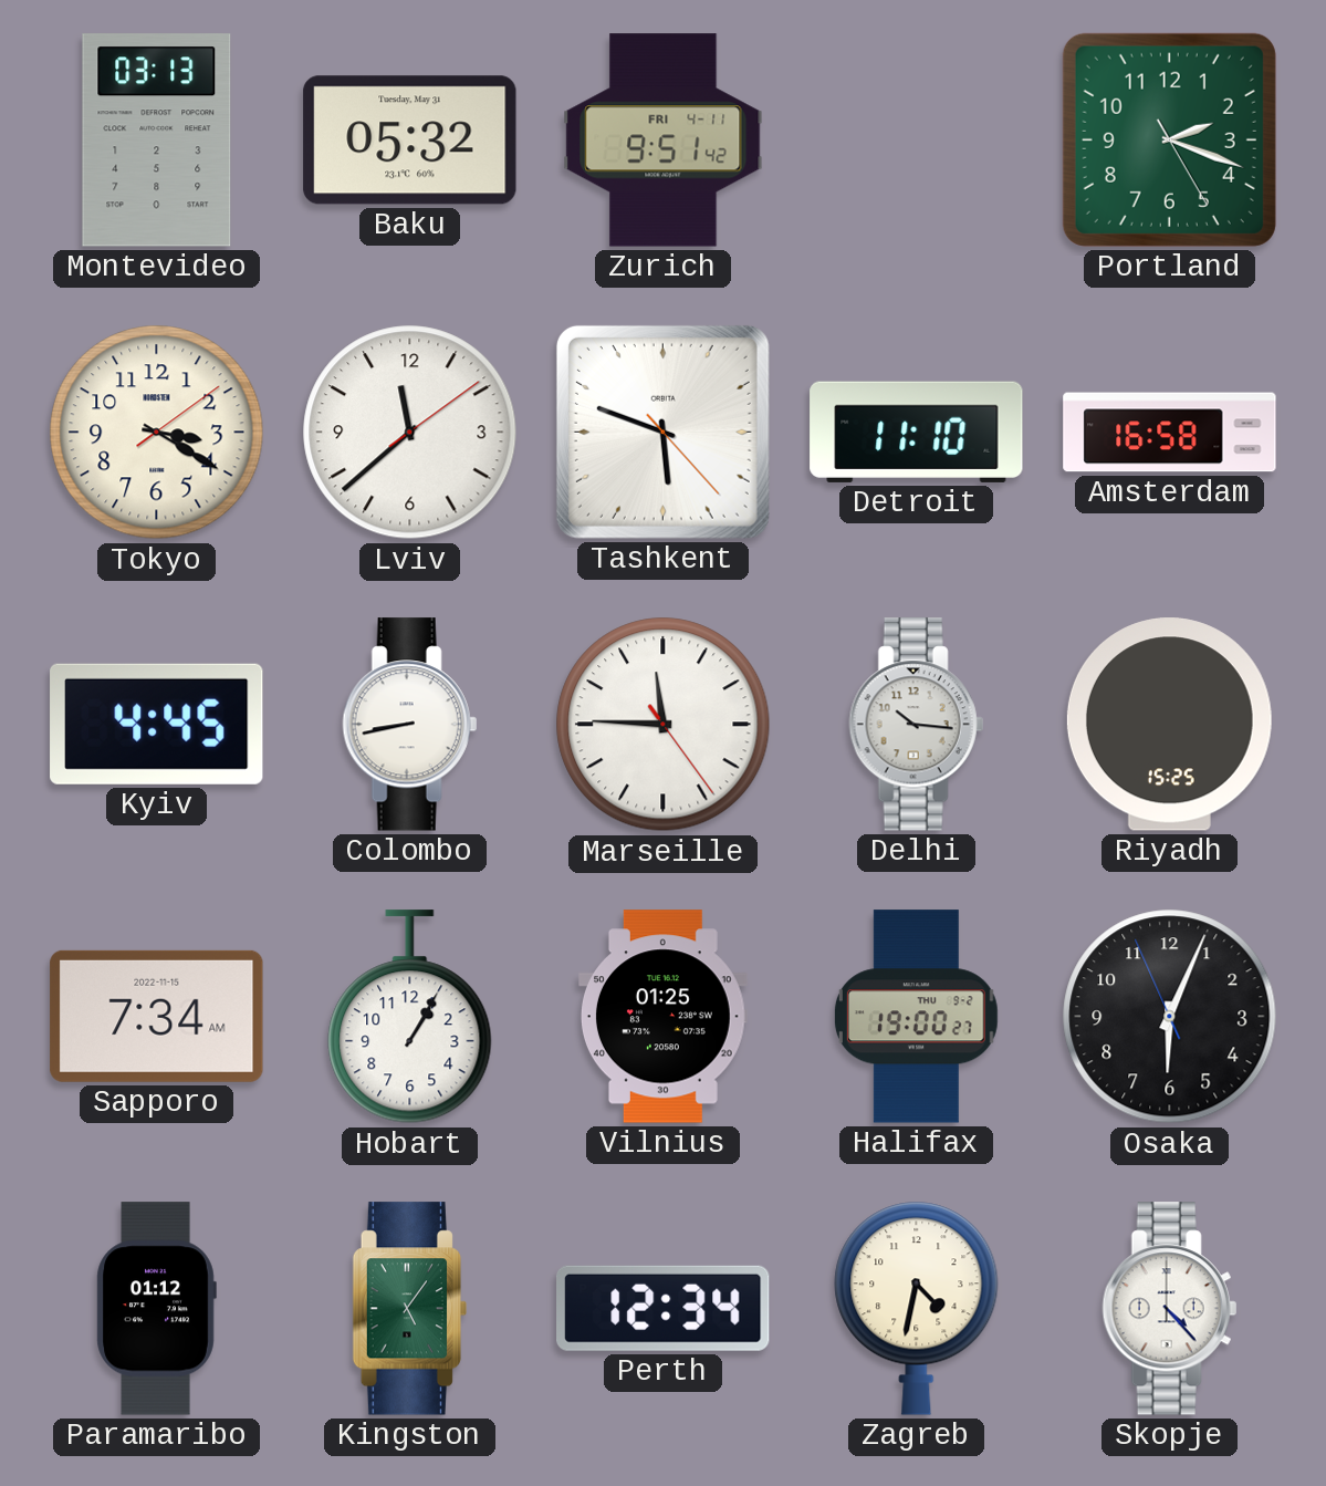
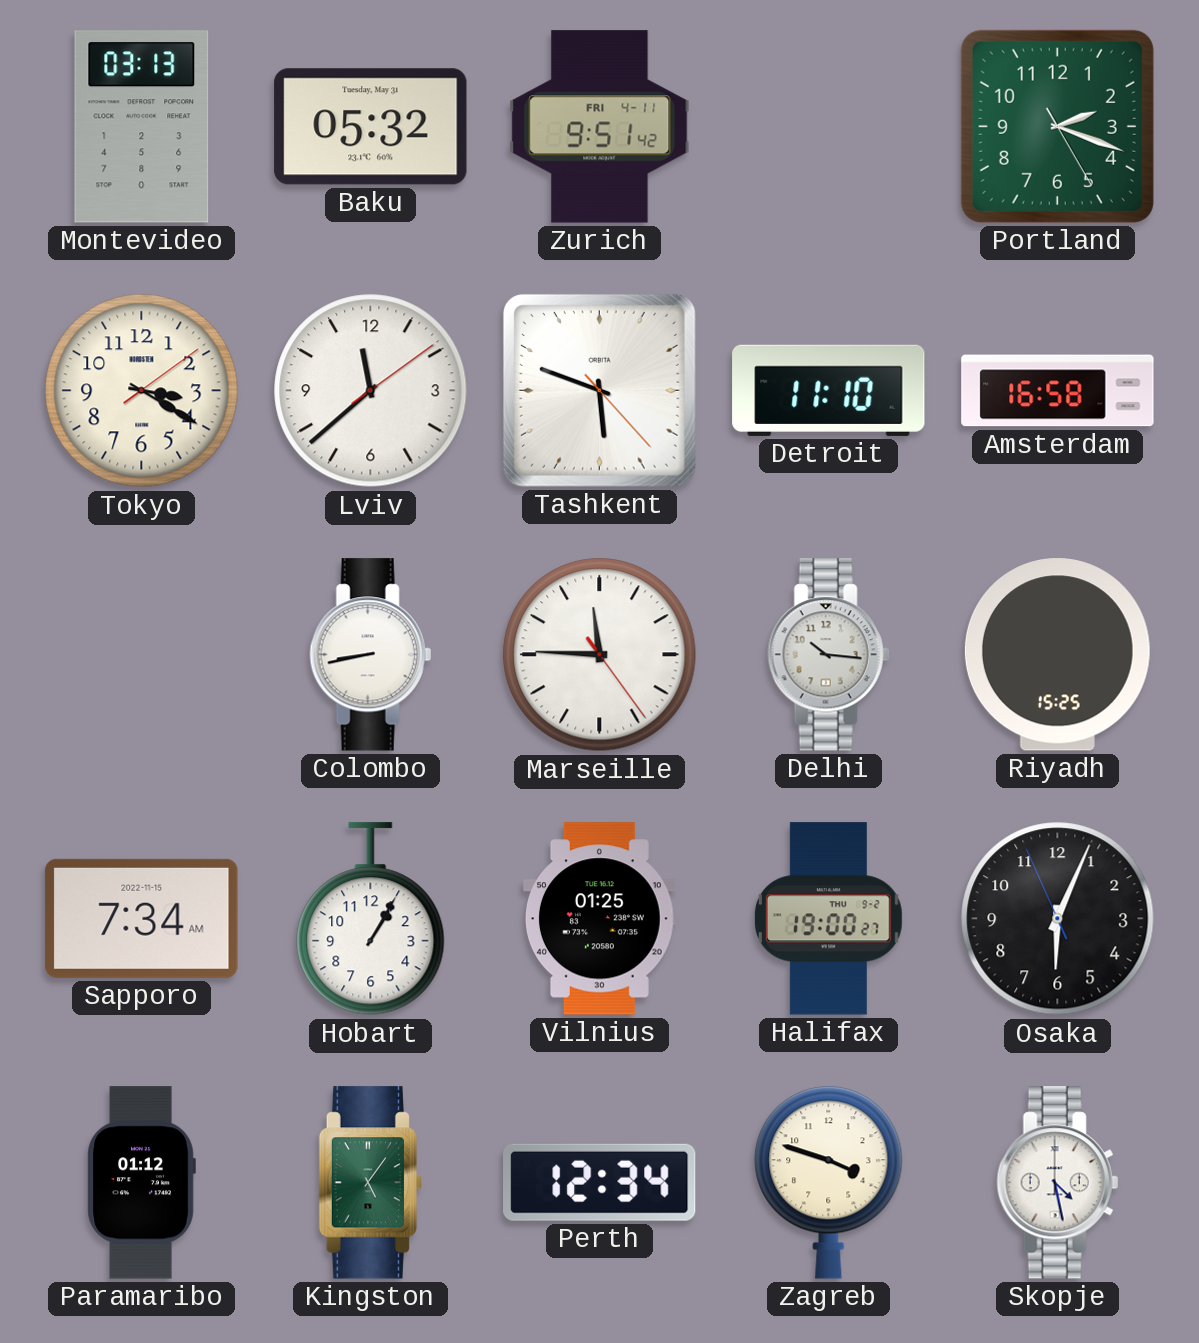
Kyiv: 4:45 -> none (157, 724)
Zagreb: 4:32 -> 3:48 (829, 1182)
Skopje: 4:23 -> 4:28 (1057, 1183)
